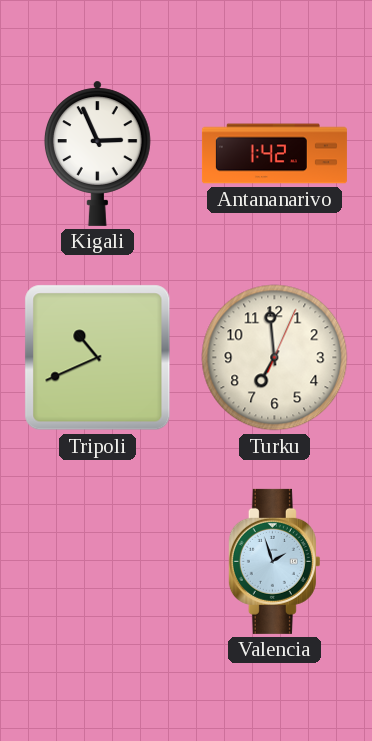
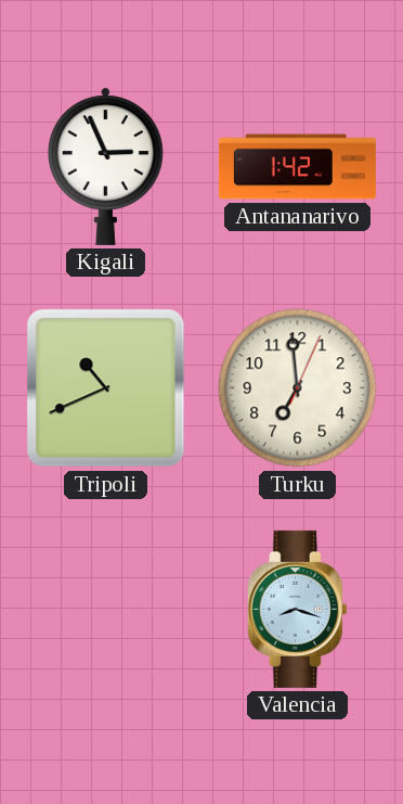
Valencia: 1:57 -> 8:18 (297, 609)
